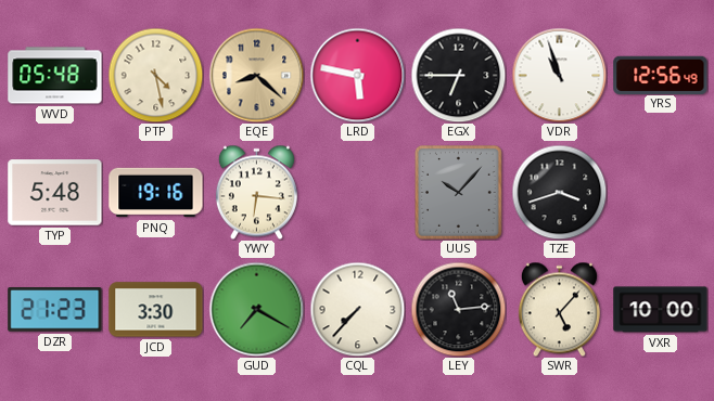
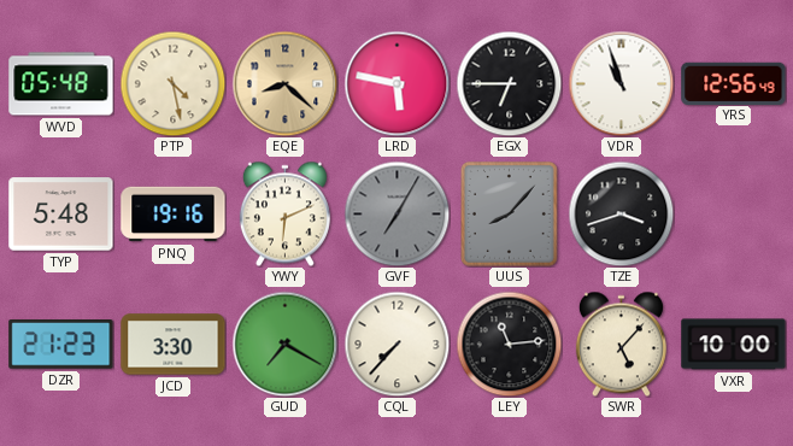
YWY: 6:16 -> 6:11 (284, 213)
GVF: none -> 7:05 (397, 213)
UUS: 10:07 -> 8:07 (510, 215)
